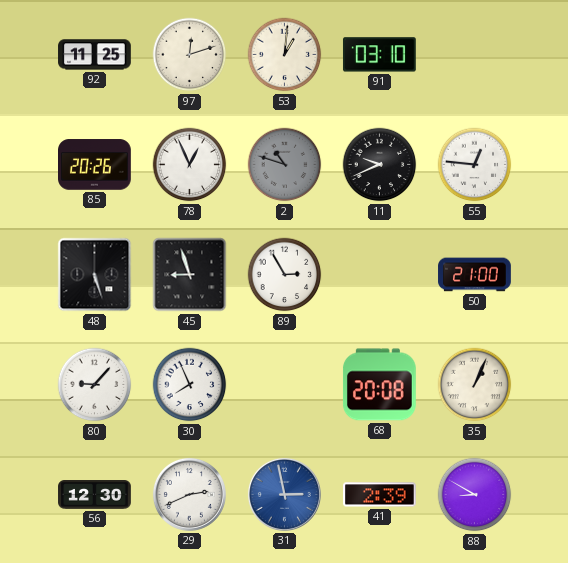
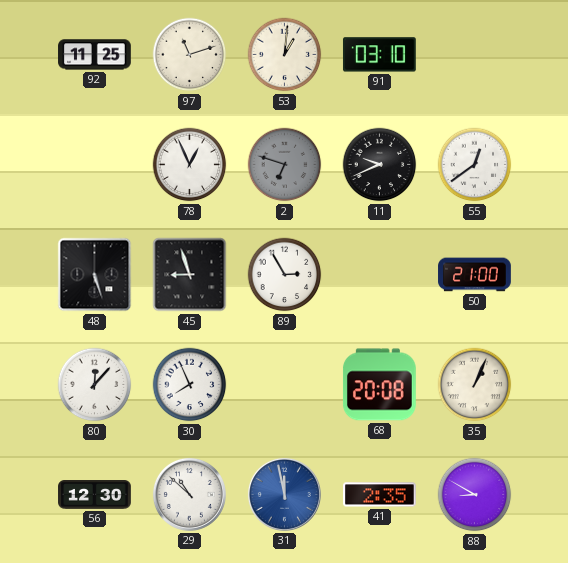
97: 12:12 -> 11:12 (190, 55)
85: 20:26 -> none (95, 165)
2: 10:48 -> 6:48 (285, 165)
55: 12:46 -> 12:39 (475, 165)
80: 9:07 -> 12:07 (95, 385)
29: 2:41 -> 10:52 (189, 494)
31: 2:58 -> 11:58 (284, 494)
41: 2:39 -> 2:35 (380, 495)
